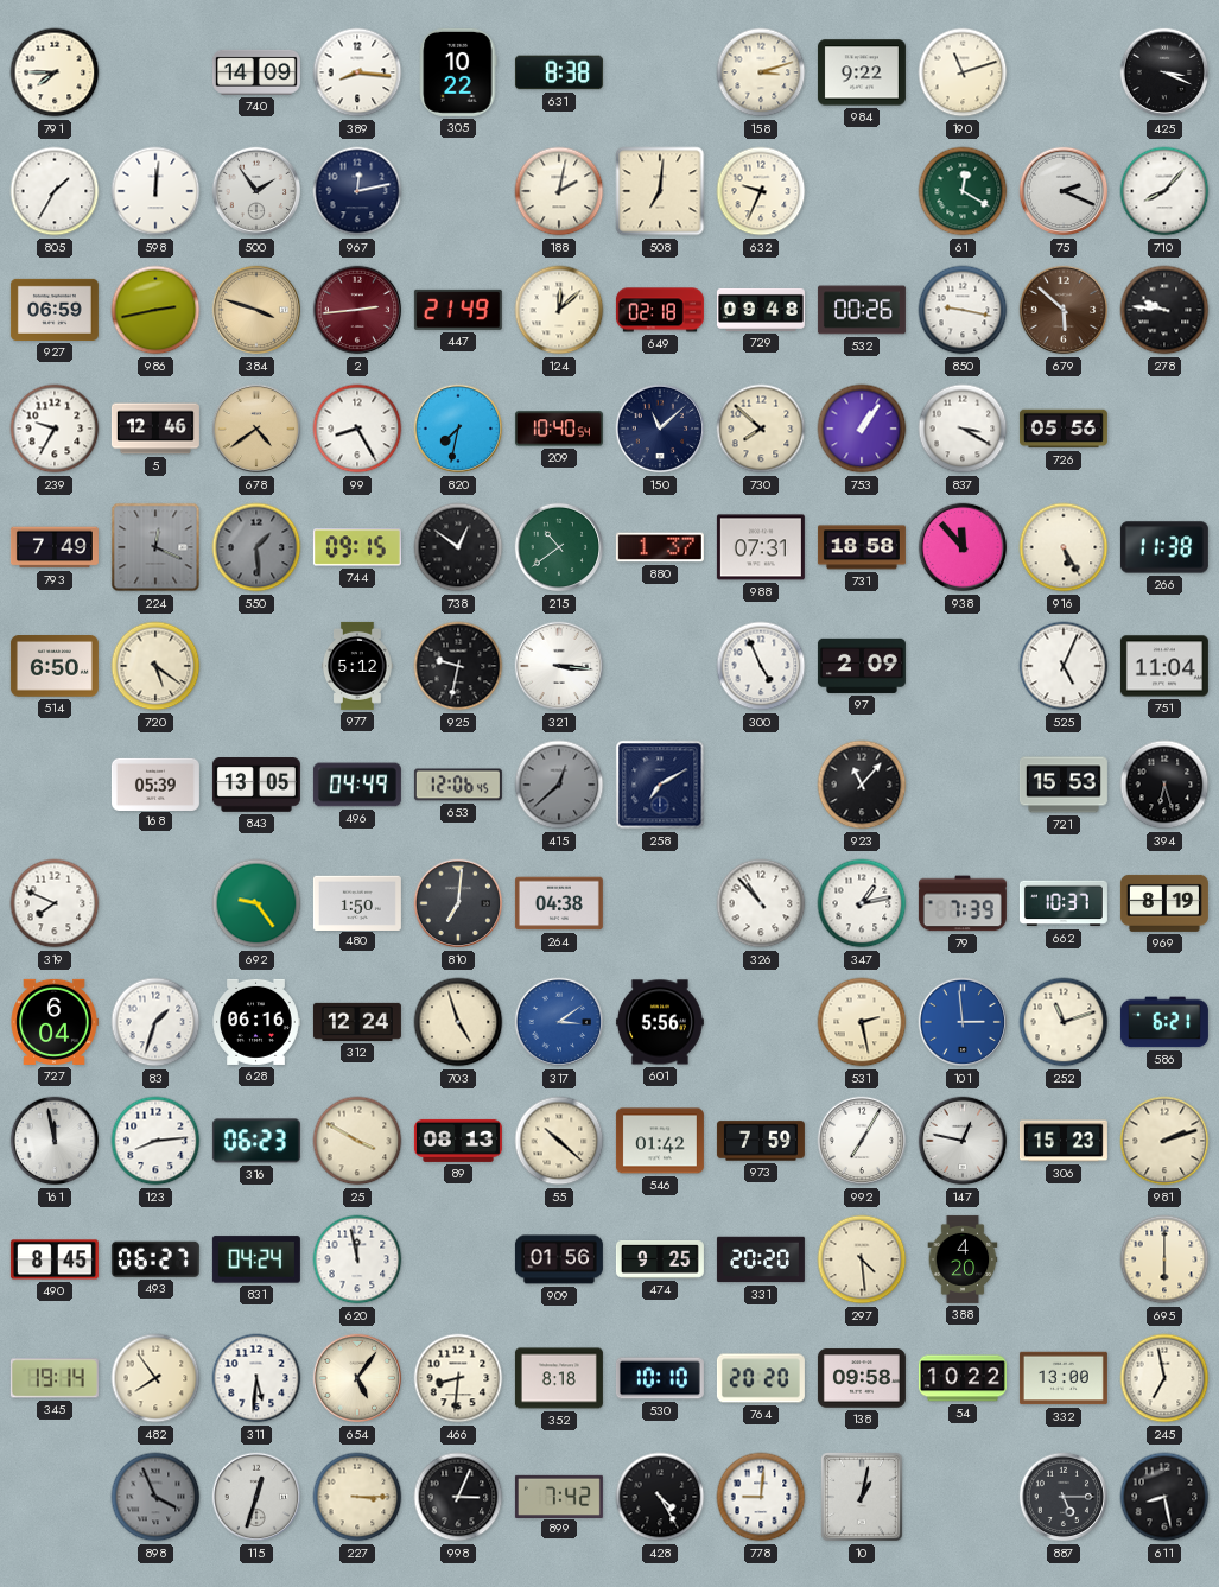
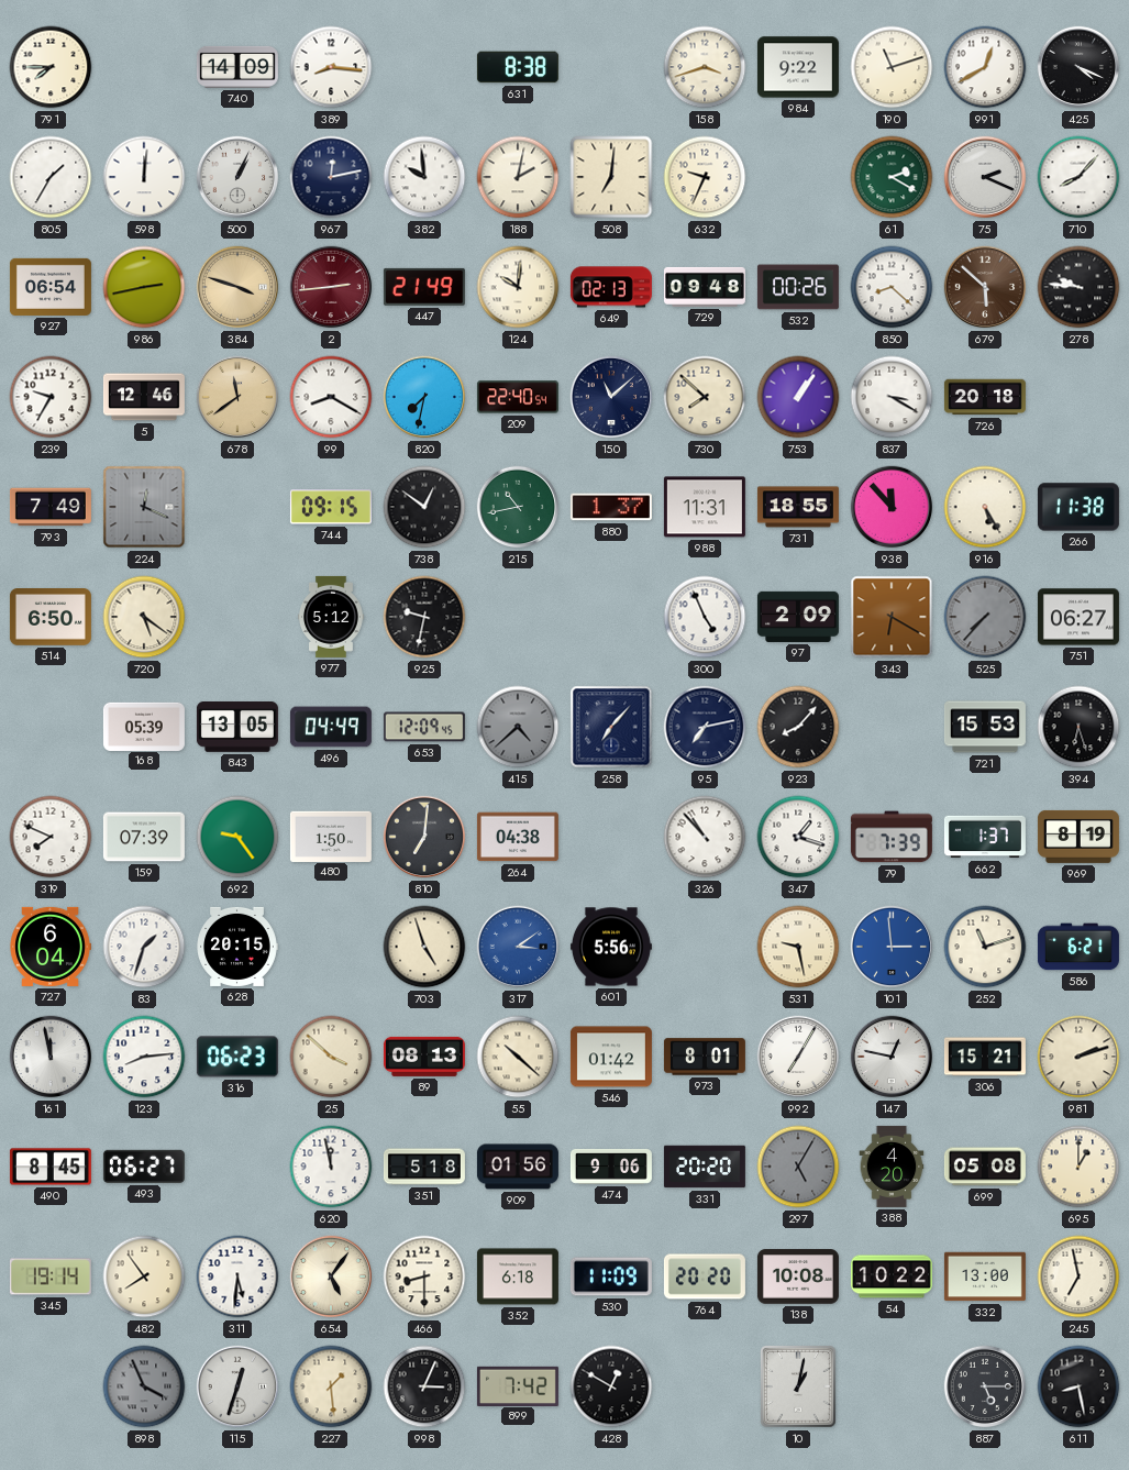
305: 10:22 -> none (458, 72)
158: 3:12 -> 3:42 (705, 67)
991: none -> 12:40 (985, 67)
425: 3:19 -> 4:19 (1078, 67)
500: 1:54 -> 1:04 (237, 177)
382: none -> 9:59 (424, 177)
61: 12:20 -> 2:20 (892, 177)
927: 06:59 -> 06:54 (51, 287)
124: 12:08 -> 10:01 (518, 287)
649: 02:18 -> 02:13 (611, 287)
850: 9:17 -> 8:22 (892, 287)
678: 4:39 -> 11:39 (237, 397)
99: 8:25 -> 8:20 (331, 397)
209: 10:40 -> 22:40 (518, 397)
726: 05:56 -> 20:18 (985, 397)
550: 1:29 -> none (256, 547)
215: 10:39 -> 10:43 (518, 507)
988: 07:31 -> 11:31 (705, 507)
731: 18:58 -> 18:55 (798, 507)
321: 3:16 -> none (559, 666)
343: none -> 6:20 (892, 617)
525: 5:04 -> 7:37 (985, 617)
525 dial: white -> grey (985, 617)
751: 11:04 -> 06:27 (1078, 617)
653: 12:06 -> 12:09 (424, 727)
415: 12:38 -> 4:38 (518, 727)
258: 7:10 -> 7:07 (611, 727)
95: none -> 7:13 (705, 727)
923: 11:07 -> 8:07 (798, 727)
159: none -> 07:39 (144, 837)
347: 1:13 -> 1:18 (798, 837)
662: 10:37 -> 1:37 (985, 837)
628: 06:16 -> 20:15 (237, 947)
312: 12:24 -> none (357, 1022)
531: 2:28 -> 9:28 (798, 947)
25: 3:50 -> 3:52 (331, 1057)
973: 7:59 -> 8:01 (705, 1057)
306: 15:23 -> 15:21 (985, 1057)
831: 04:24 -> none (256, 1259)
351: none -> 5:18 (424, 1167)
474: 9:25 -> 9:06 (611, 1168)
297: 4:29 -> 5:05 (798, 1167)
297 dial: cream -> grey (798, 1167)
699: none -> 05:08 (985, 1167)
695: 6:00 -> 1:00 (1078, 1167)
466: 8:31 -> 8:30 (424, 1276)
352: 8:18 -> 6:18 (518, 1276)
530: 10:10 -> 11:09 (611, 1276)
138: 09:58 -> 10:08 (798, 1276)
227: 3:15 -> 1:29 (331, 1386)
428: 4:25 -> 12:50 (611, 1386)
778: 9:01 -> none (761, 1497)
